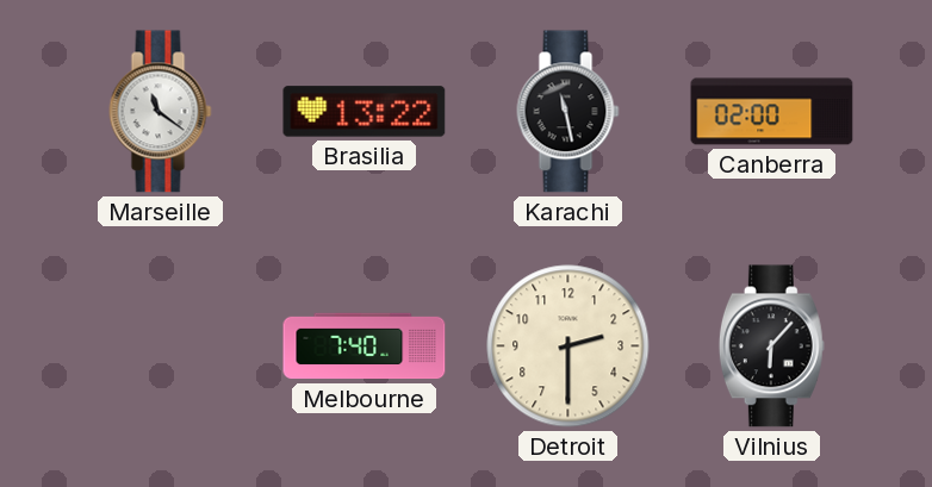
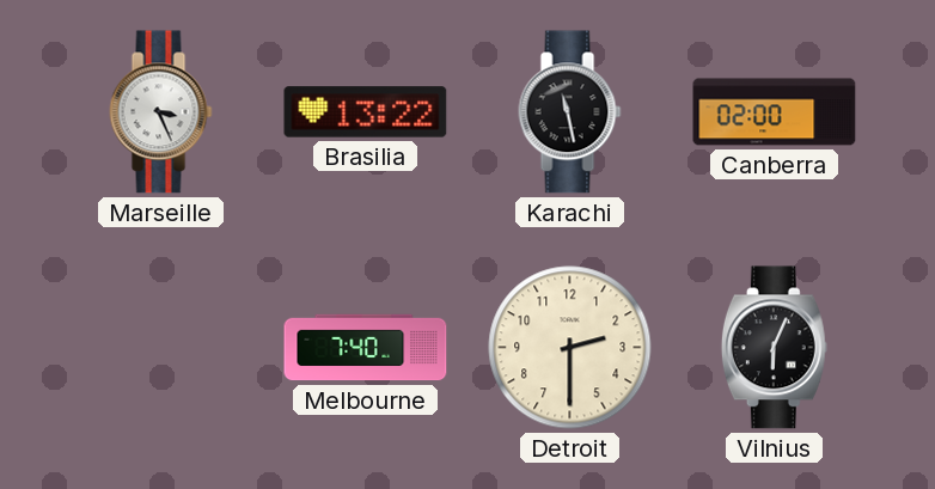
Marseille: 11:21 -> 3:26 (161, 112)
Vilnius: 6:07 -> 6:04 (774, 348)
